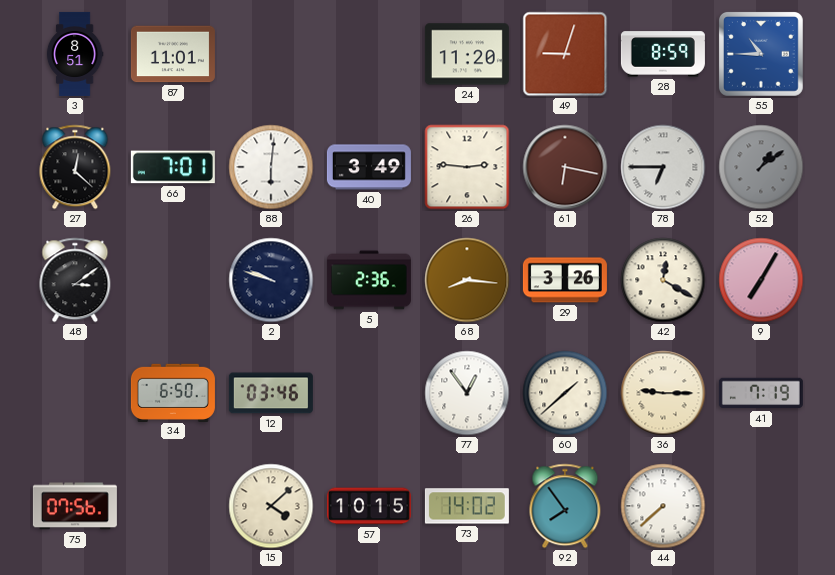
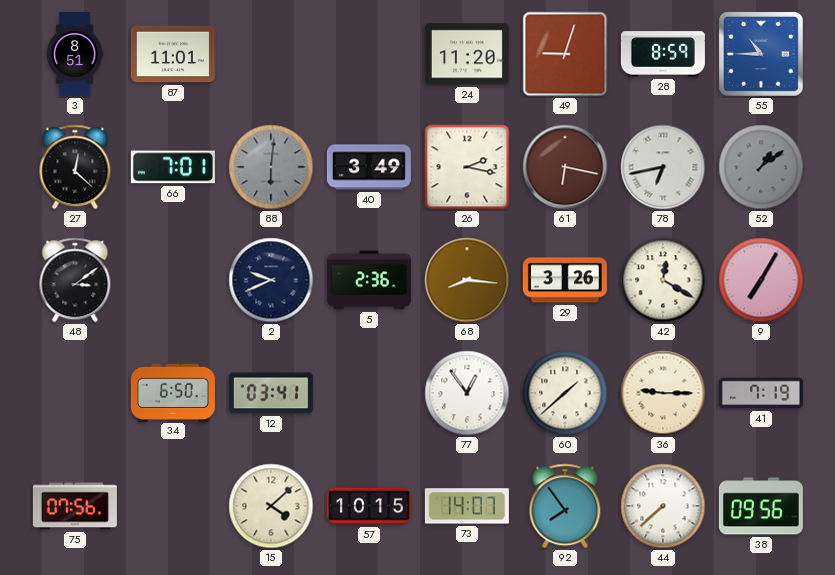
88 dial: white -> grey (271, 167)
26: 2:46 -> 2:17 (467, 167)
78: 6:45 -> 6:43 (663, 167)
2: 9:48 -> 9:41 (271, 280)
12: 03:46 -> 03:41 (271, 393)
73: 14:02 -> 14:07 (467, 506)
38: none -> 09:56 (761, 506)
